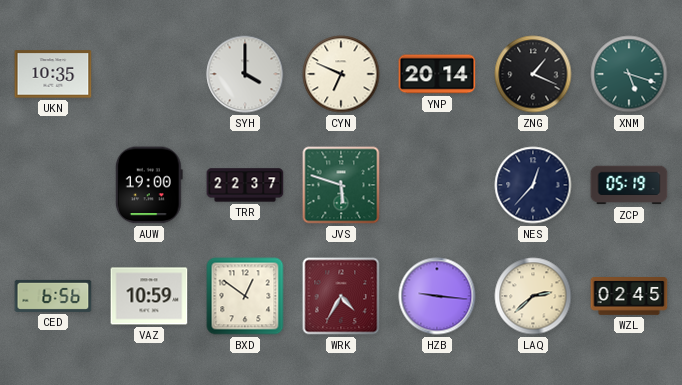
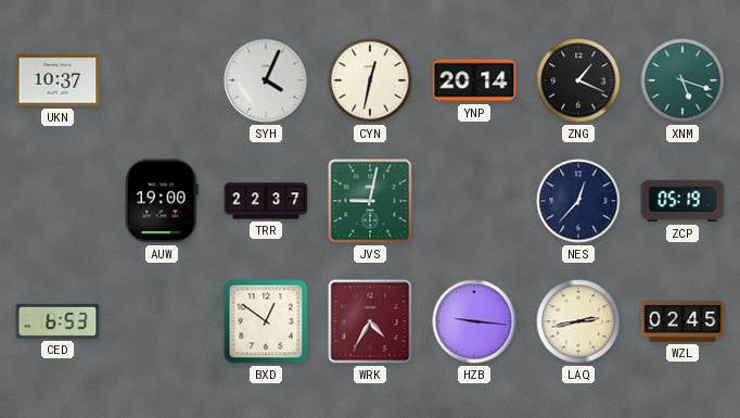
UKN: 10:35 -> 10:37 (58, 80)
SYH: 4:00 -> 4:04 (266, 80)
CYN: 6:49 -> 12:32 (370, 80)
JVS: 5:48 -> 9:02 (370, 201)
CED: 6:56 -> 6:53 (58, 321)
VAZ: 10:59 -> none (149, 296)
LAQ: 2:38 -> 2:43 (578, 321)
